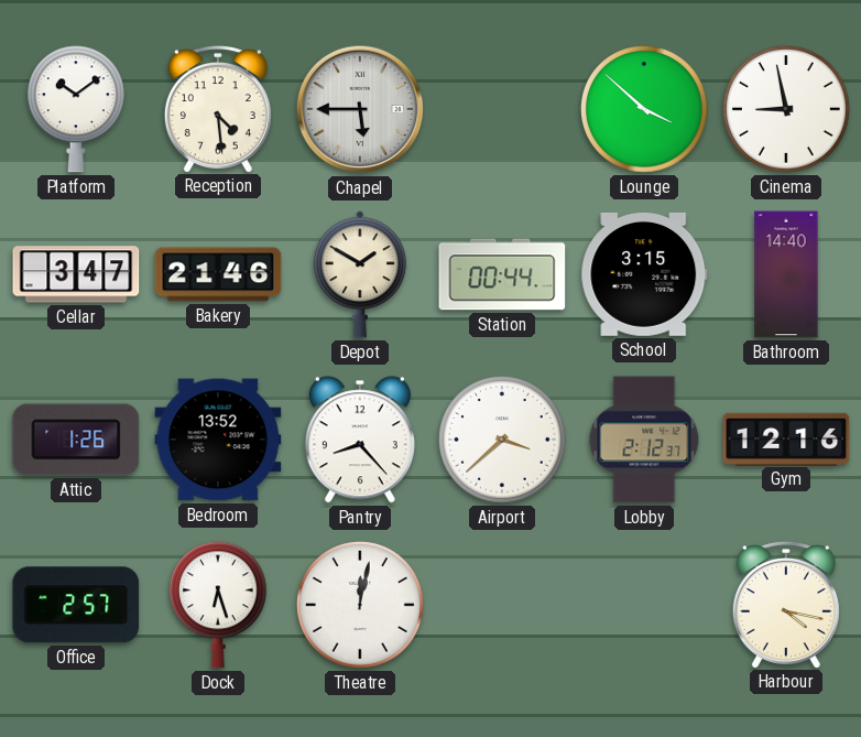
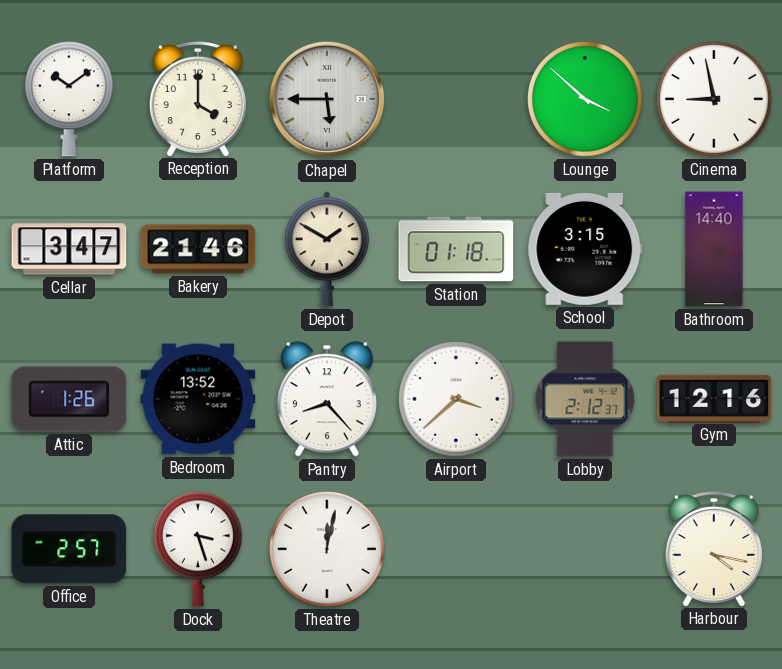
Reception: 4:29 -> 4:00 (198, 99)
Station: 00:44 -> 01:18 (456, 249)
Dock: 6:27 -> 3:27 (198, 549)
